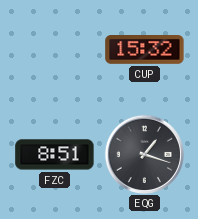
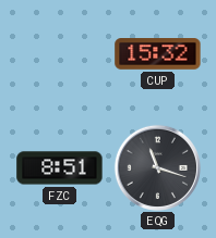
EQG: 1:18 -> 11:18 (157, 167)
